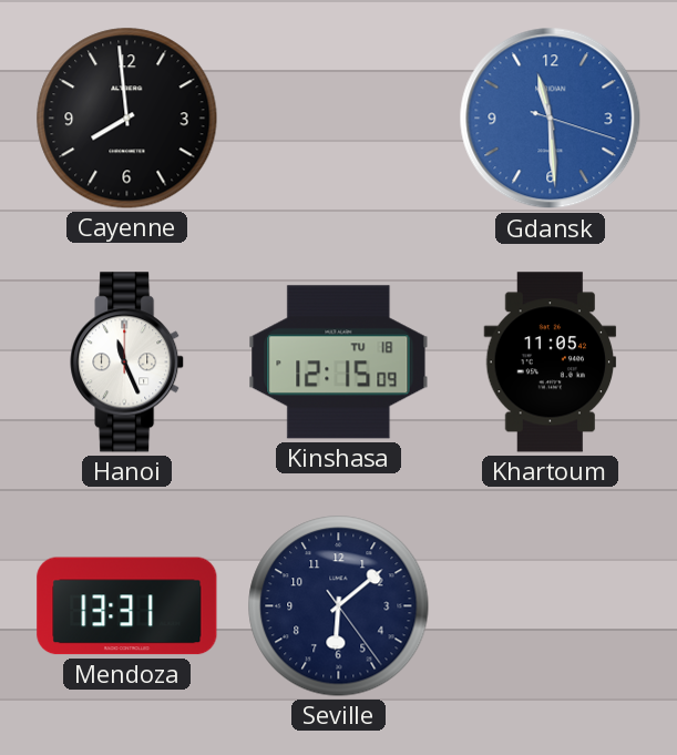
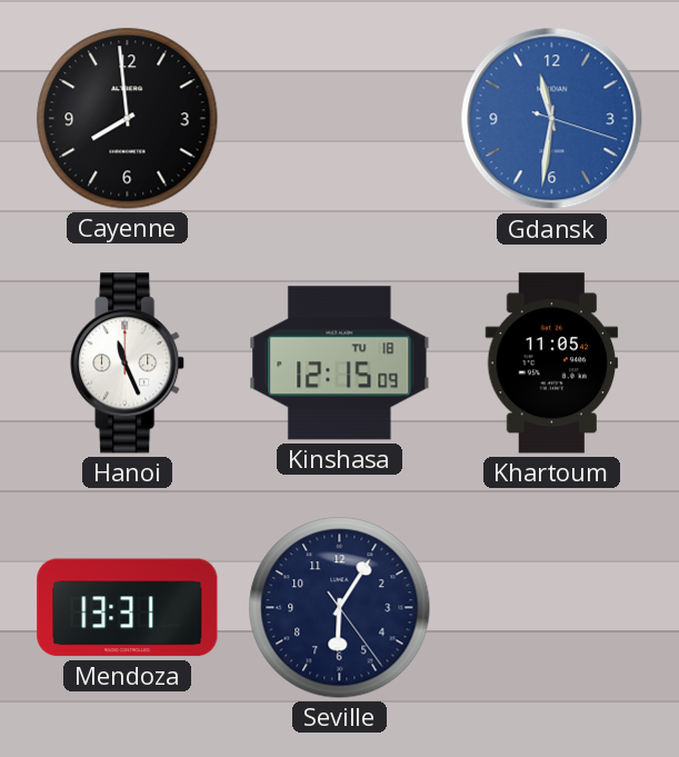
Gdansk: 11:29 -> 11:31 (552, 119)
Seville: 6:08 -> 6:05 (340, 608)
